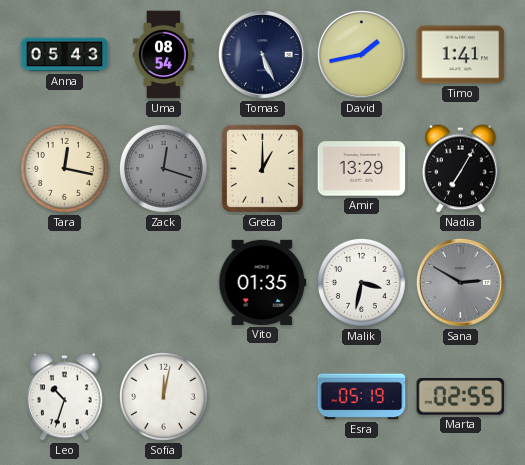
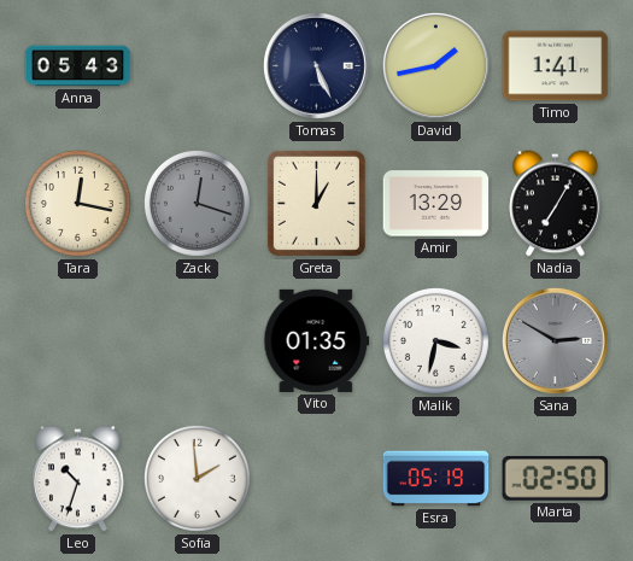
Uma: 08:54 -> none (164, 55)
Sofia: 12:02 -> 1:59 (197, 478)
Marta: 02:55 -> 02:50 (556, 479)
